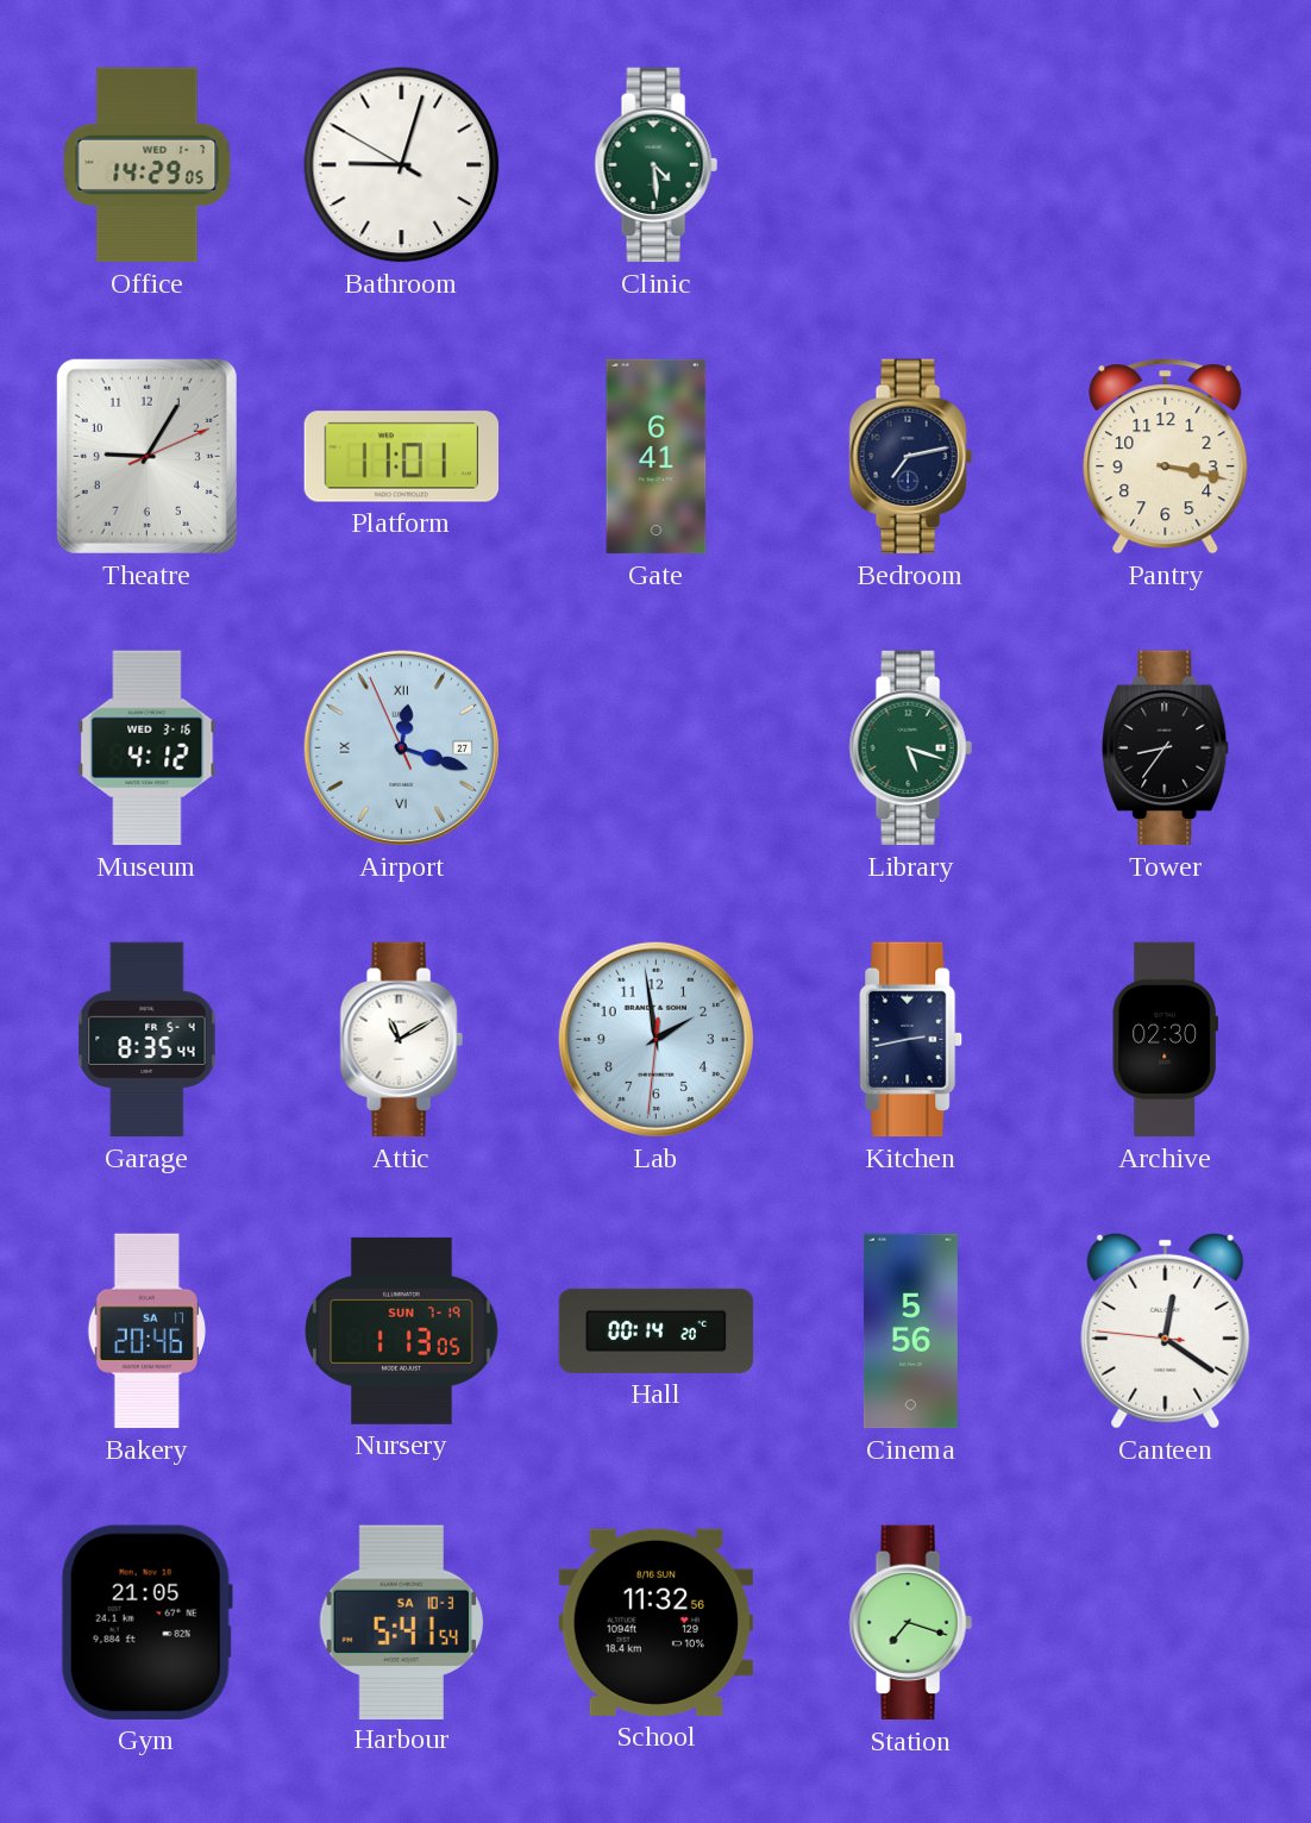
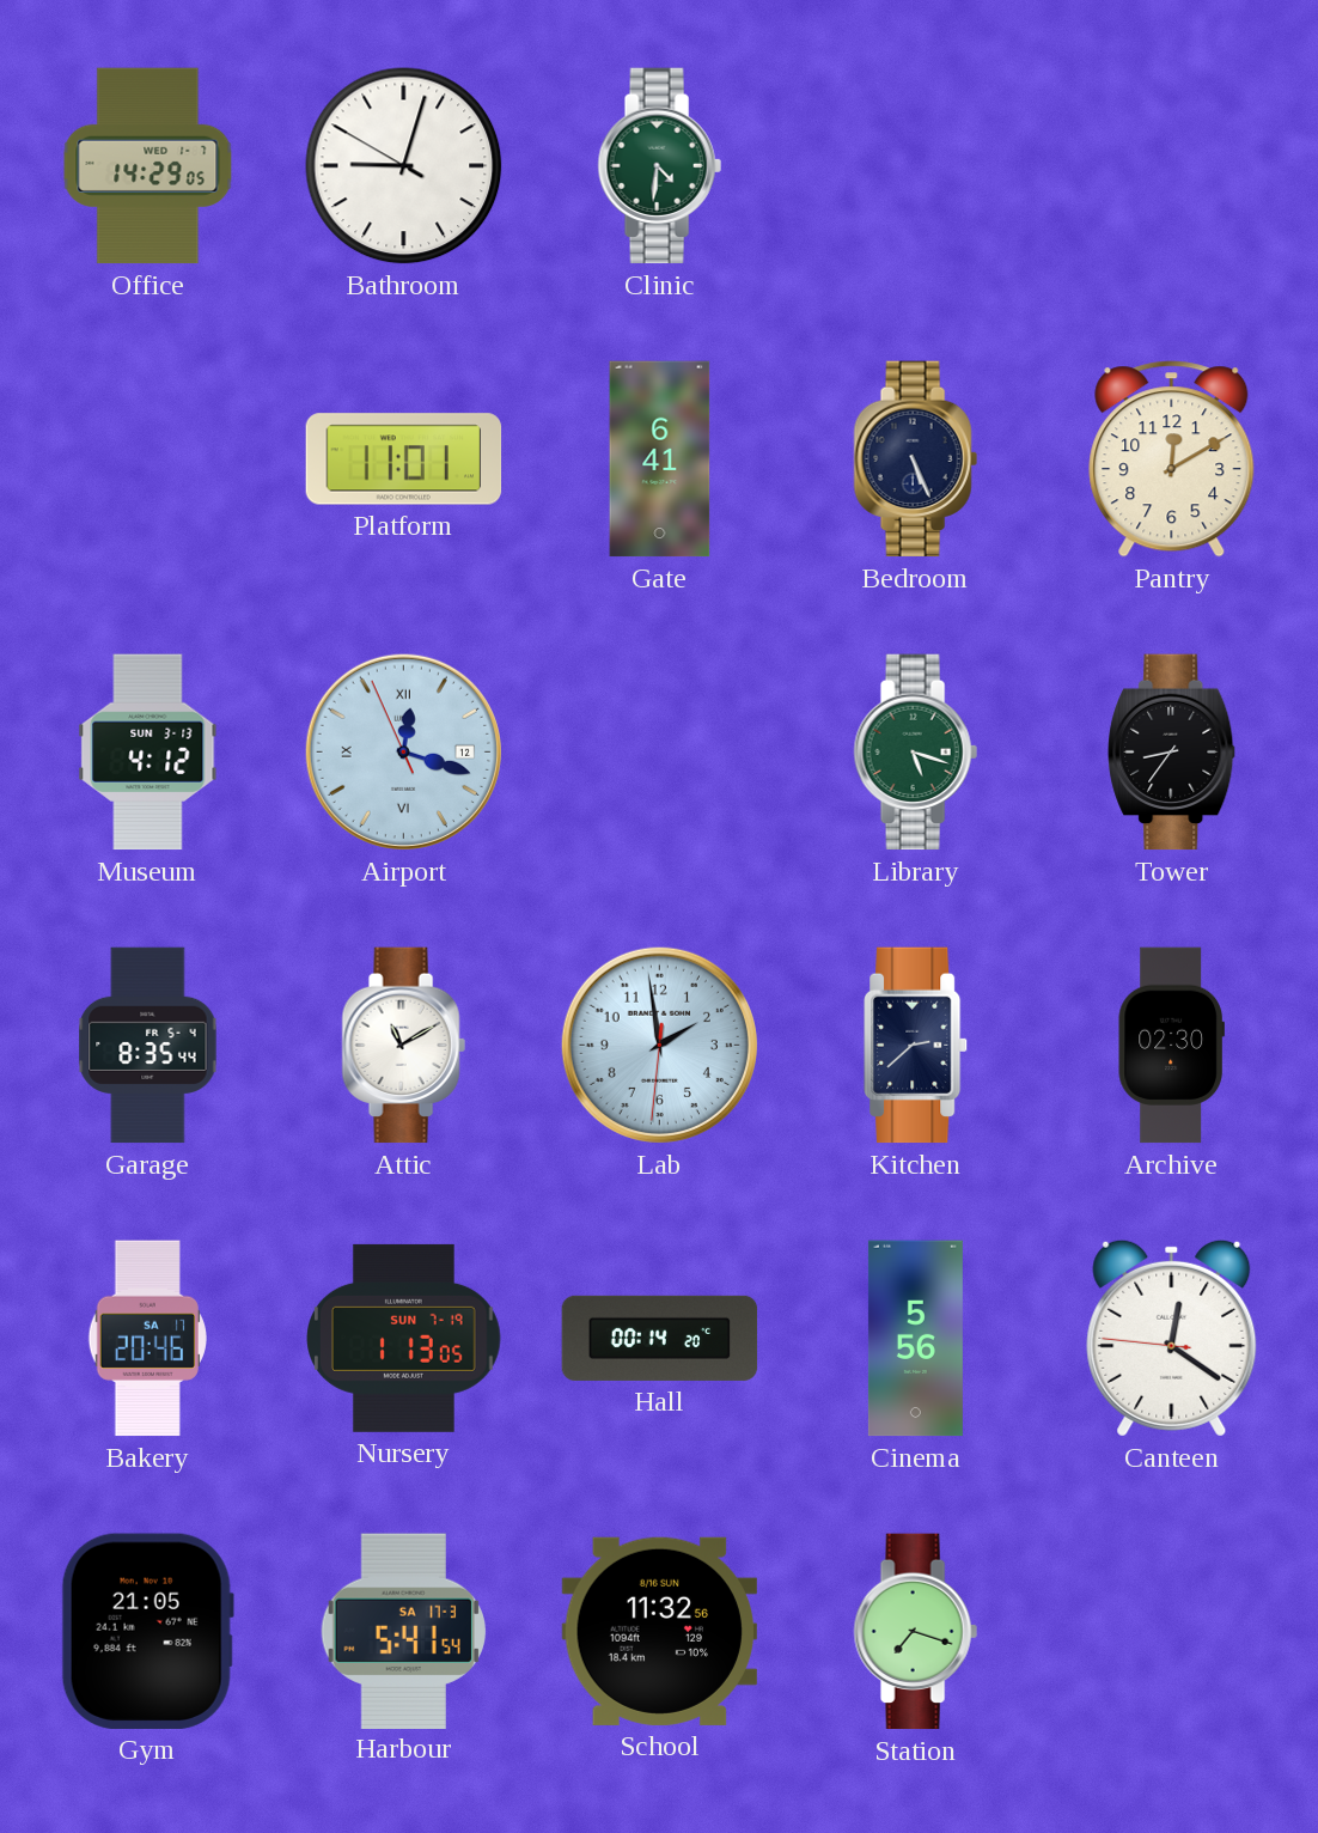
Clinic: 4:29 -> 4:31 (659, 166)
Theatre: 9:05 -> none (146, 456)
Bedroom: 7:13 -> 5:26 (915, 459)
Pantry: 3:17 -> 12:10 (1172, 459)
Museum date: WED 3-16 -> SUN 3-13 (148, 753)
Airport date: 27 -> 12 (403, 751)
Kitchen: 2:43 -> 2:38 (916, 1046)
Harbour date: SA 10-3 -> SA 17-3 (403, 1631)
